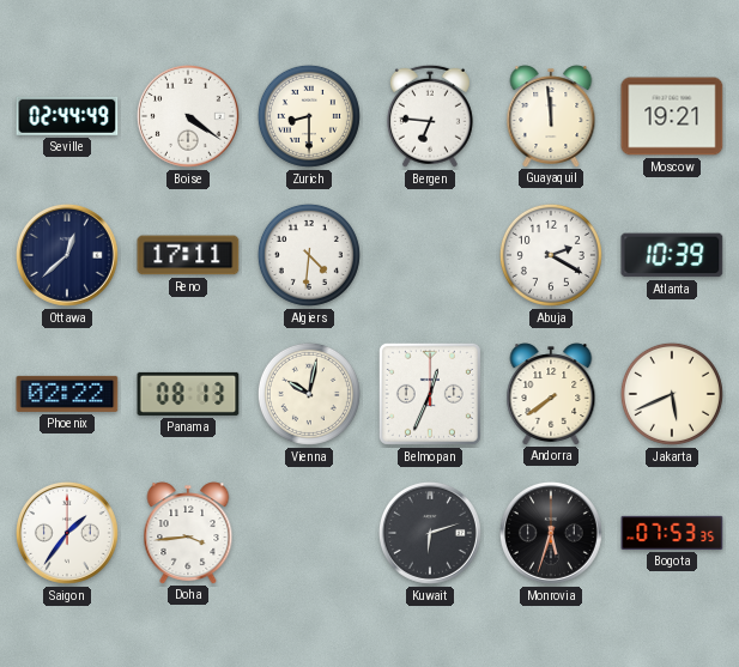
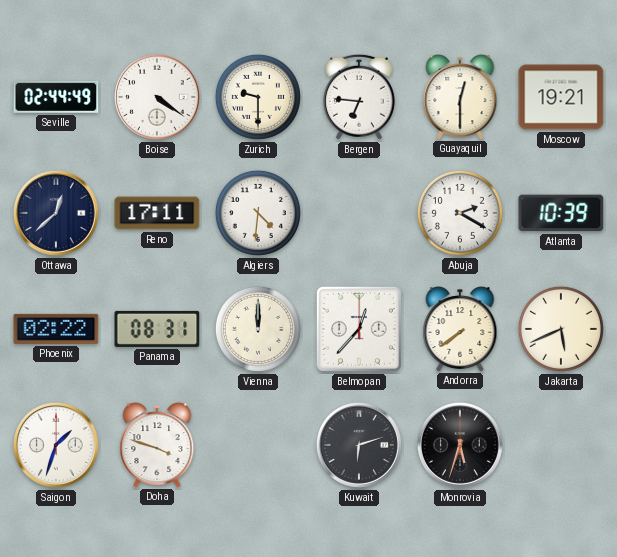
Zurich: 8:30 -> 9:30 (258, 97)
Guayaquil: 11:59 -> 12:30 (460, 97)
Panama: 08:13 -> 08:31 (157, 329)
Vienna: 10:02 -> 12:00 (258, 329)
Belmopan: 12:34 -> 12:37 (359, 329)
Saigon: 1:36 -> 1:33 (56, 445)
Doha: 3:44 -> 3:48 (157, 445)
Bogota: 07:53 -> none (672, 533)
